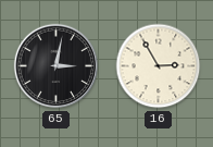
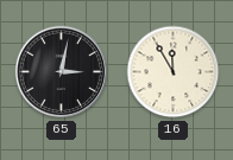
16: 2:55 -> 11:55 (174, 72)
